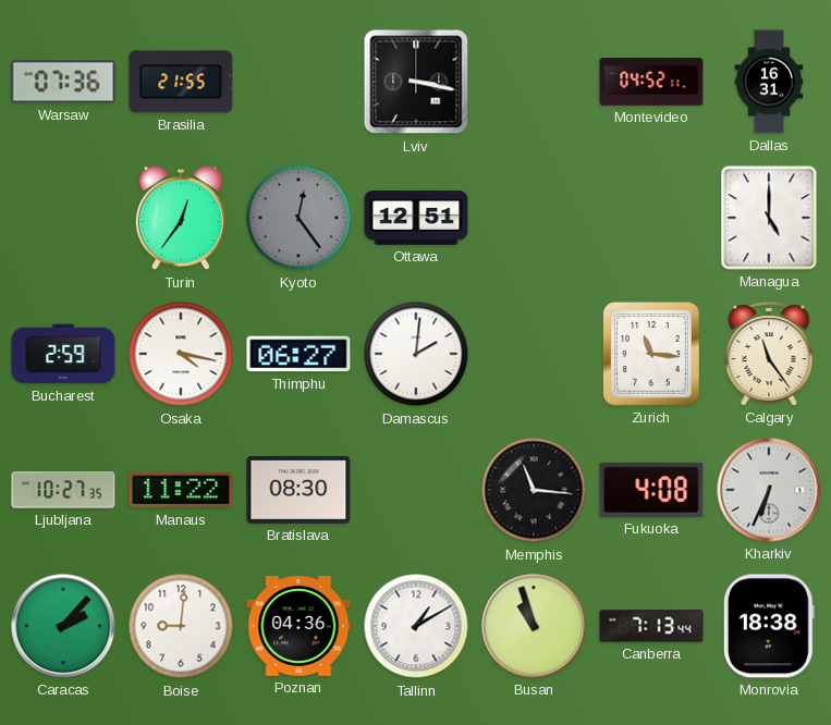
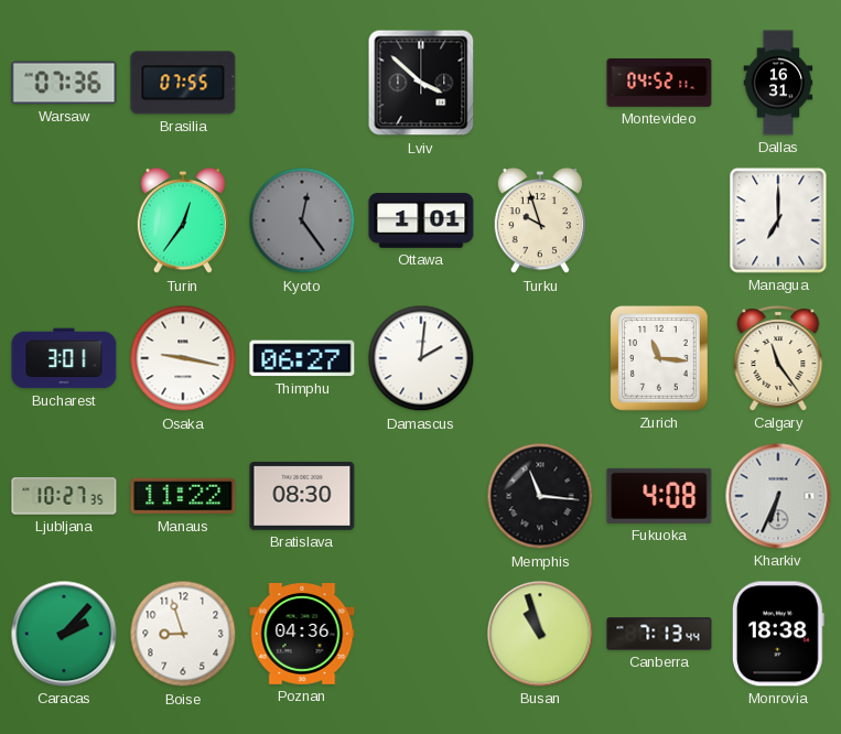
Brasilia: 21:55 -> 07:55 (183, 83)
Lviv: 3:17 -> 3:52 (421, 83)
Ottawa: 12:51 -> 1:01 (421, 220)
Turku: none -> 9:57 (540, 222)
Managua: 5:00 -> 7:00 (778, 220)
Bucharest: 2:59 -> 3:01 (64, 358)
Osaka: 4:17 -> 9:17 (183, 358)
Boise: 9:01 -> 8:57 (183, 634)
Tallinn: 1:10 -> none (416, 626)
